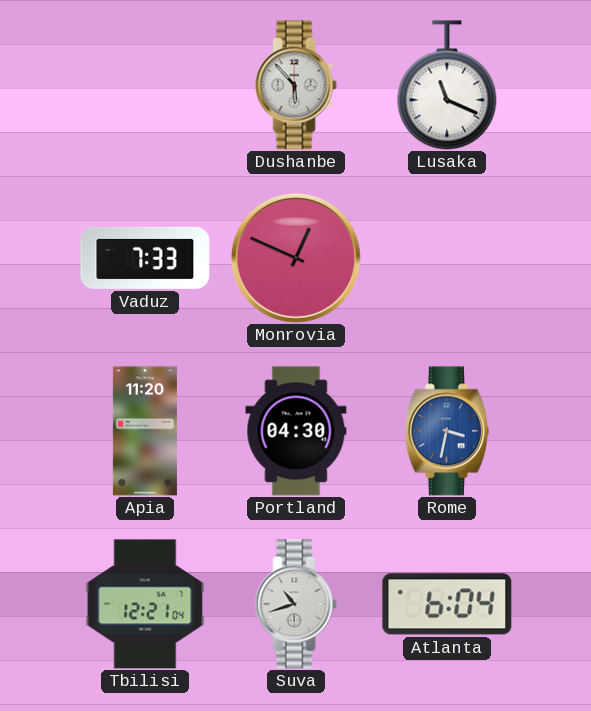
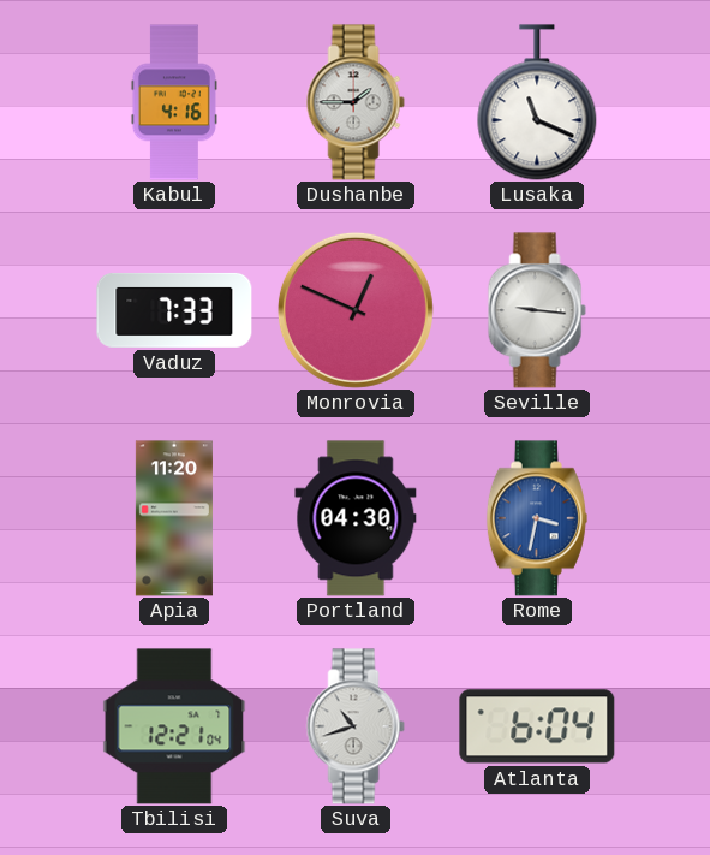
Kabul: none -> 4:16 (174, 102)
Dushanbe: 5:53 -> 1:45 (356, 102)
Seville: none -> 9:16 (537, 310)
